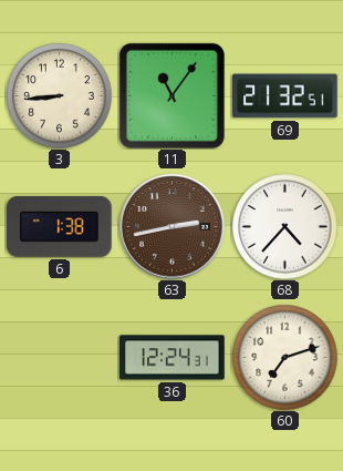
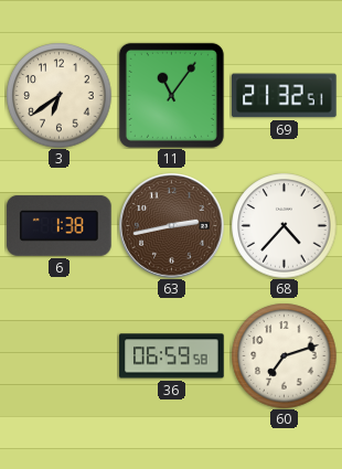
3: 8:44 -> 6:39 (58, 95)
36: 12:24 -> 06:59 (172, 356)
